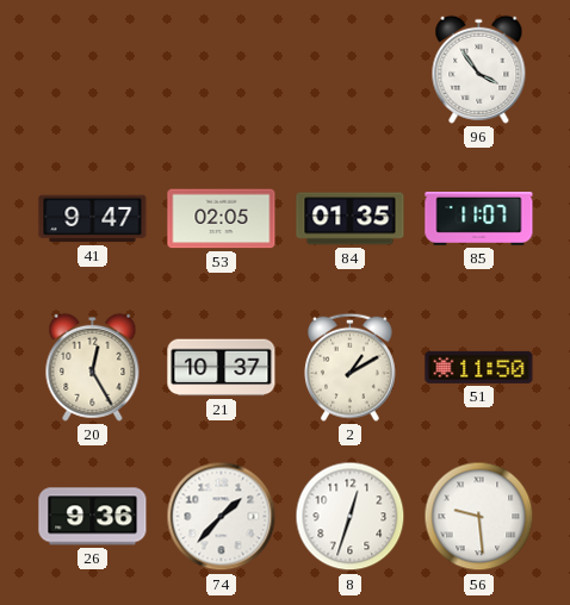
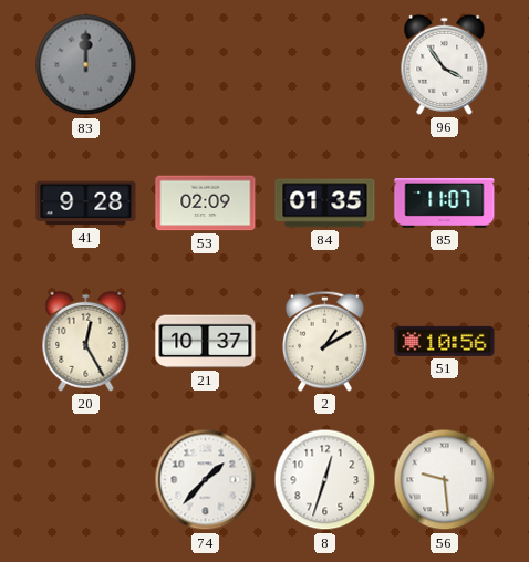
83: none -> 12:00 (86, 65)
41: 9:47 -> 9:28 (86, 204)
53: 02:05 -> 02:09 (206, 204)
51: 11:50 -> 10:56 (445, 341)
26: 9:36 -> none (93, 517)
